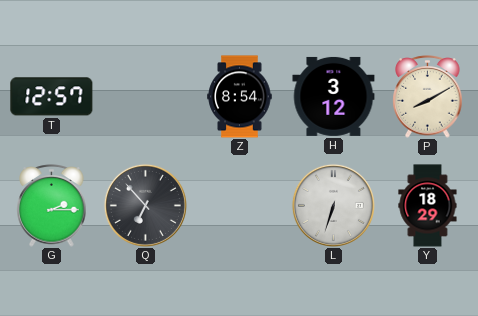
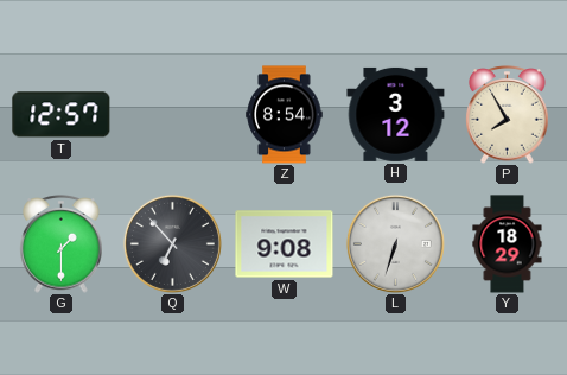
P: 8:10 -> 7:55 (508, 115)
G: 2:15 -> 1:30 (62, 244)
W: none -> 9:08 (285, 244)
